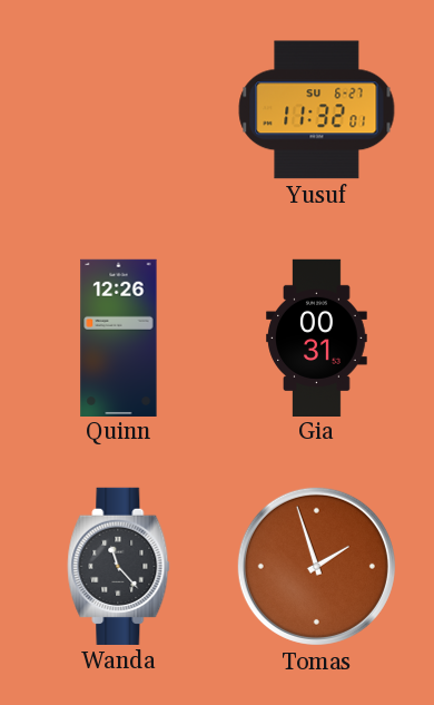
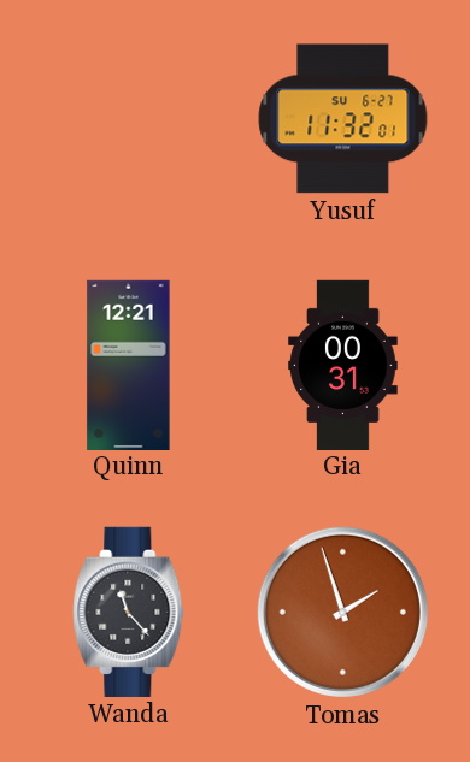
Quinn: 12:26 -> 12:21 (129, 365)
